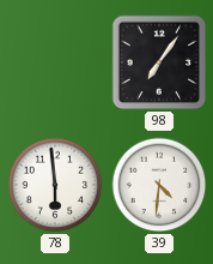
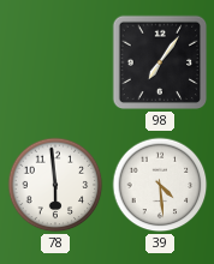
39: 4:31 -> 4:29 (160, 185)
